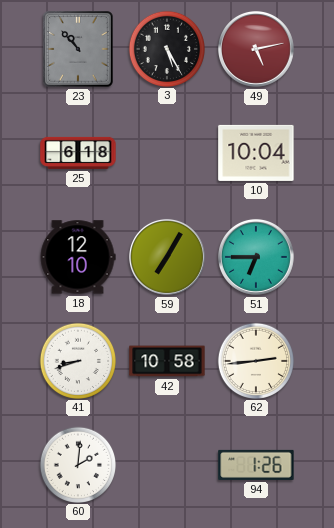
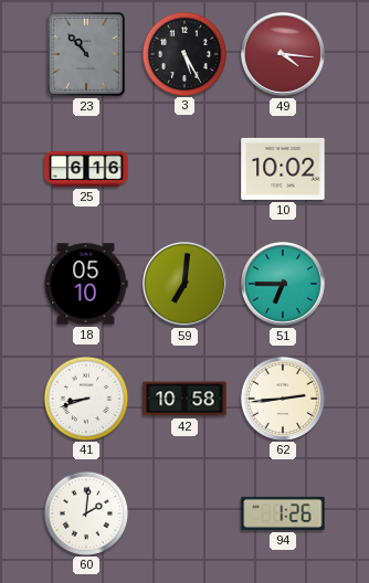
49: 5:13 -> 4:16 (283, 54)
25: 6:18 -> 6:16 (86, 169)
10: 10:04 -> 10:02 (283, 169)
18: 12:10 -> 05:10 (86, 284)
59: 7:05 -> 7:01 (184, 284)
